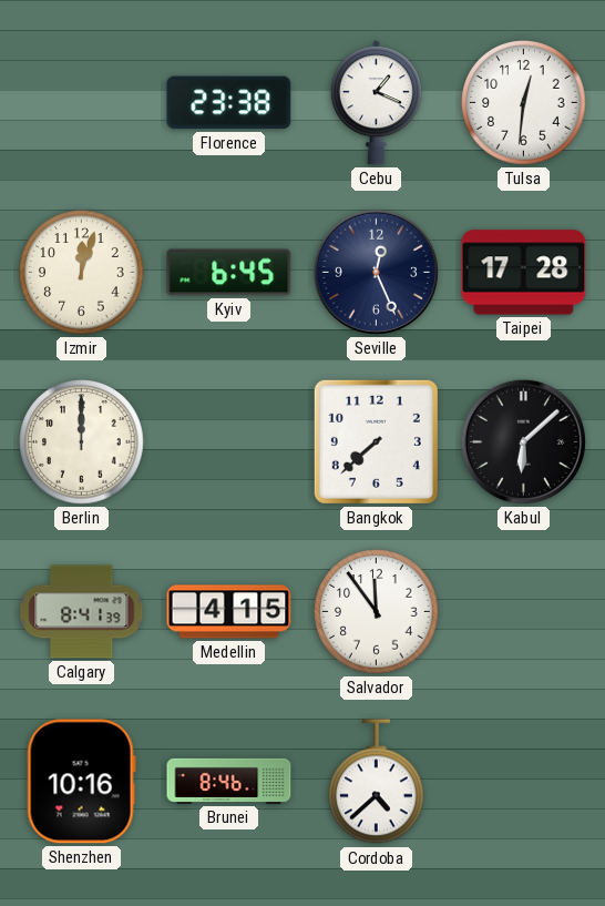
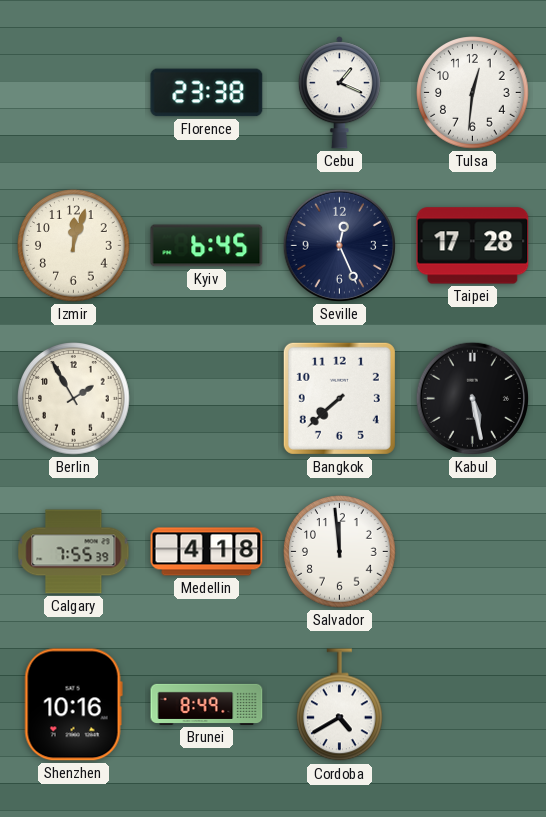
Berlin: 12:00 -> 1:55 (74, 399)
Kabul: 6:08 -> 5:28 (472, 398)
Calgary: 8:41 -> 7:55 (74, 552)
Medellin: 4:15 -> 4:18 (207, 552)
Salvador: 11:54 -> 11:59 (340, 552)
Brunei: 8:46 -> 8:49 (207, 704)
Cordoba: 4:38 -> 4:40 (340, 705)
